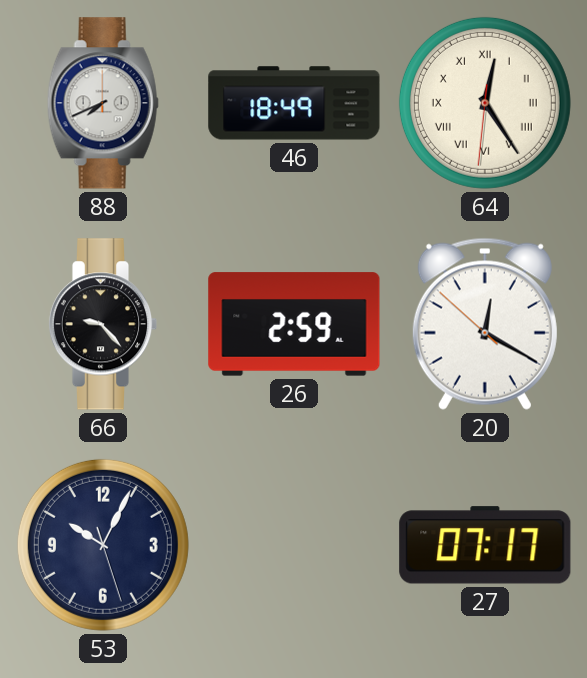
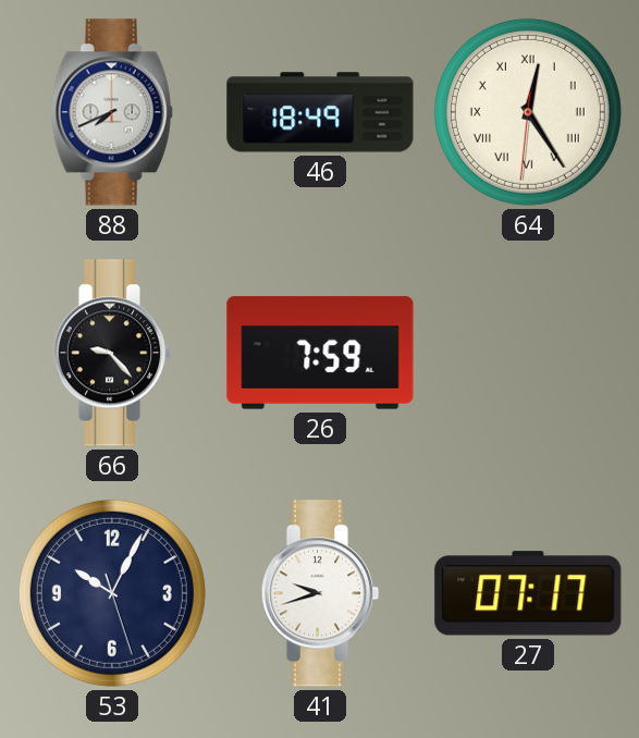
26: 2:59 -> 7:59 (320, 353)
20: 12:19 -> none (485, 324)
41: none -> 9:42 (320, 593)
